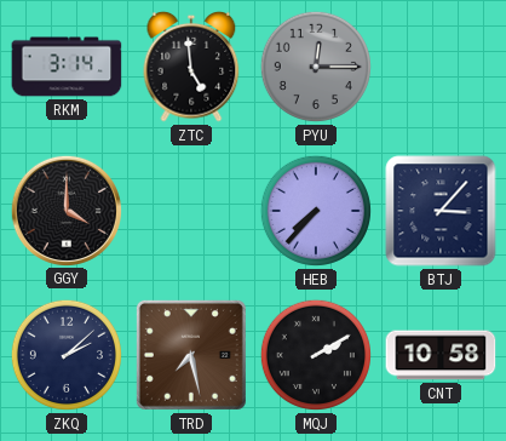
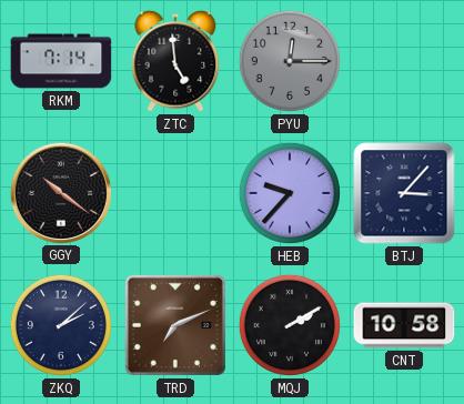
RKM: 3:14 -> 7:14 (61, 61)
GGY: 4:00 -> 10:21 (60, 192)
HEB: 7:37 -> 9:37 (290, 193)
TRD: 7:28 -> 7:11 (175, 325)
